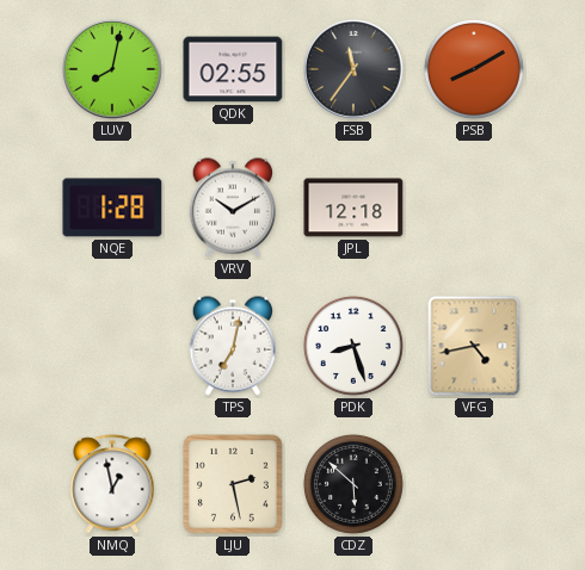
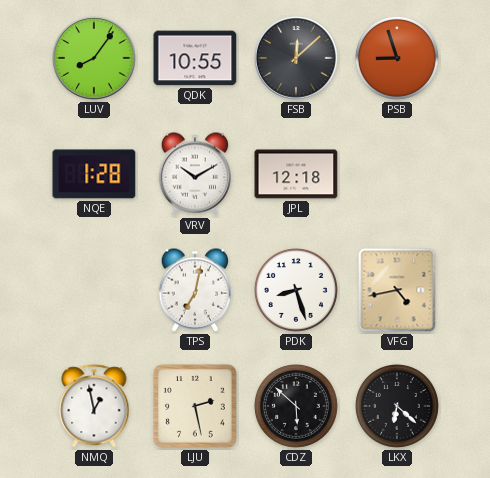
LUV: 8:02 -> 8:06 (94, 58)
QDK: 02:55 -> 10:55 (195, 58)
FSB: 11:36 -> 12:08 (296, 58)
PSB: 8:10 -> 8:57 (397, 58)
LKX: none -> 6:22 (397, 406)
